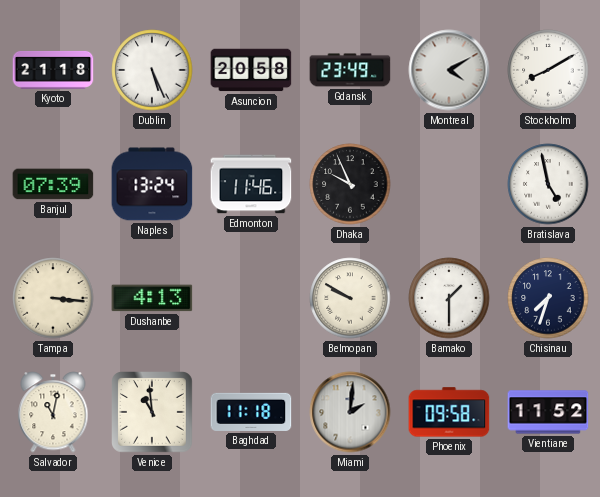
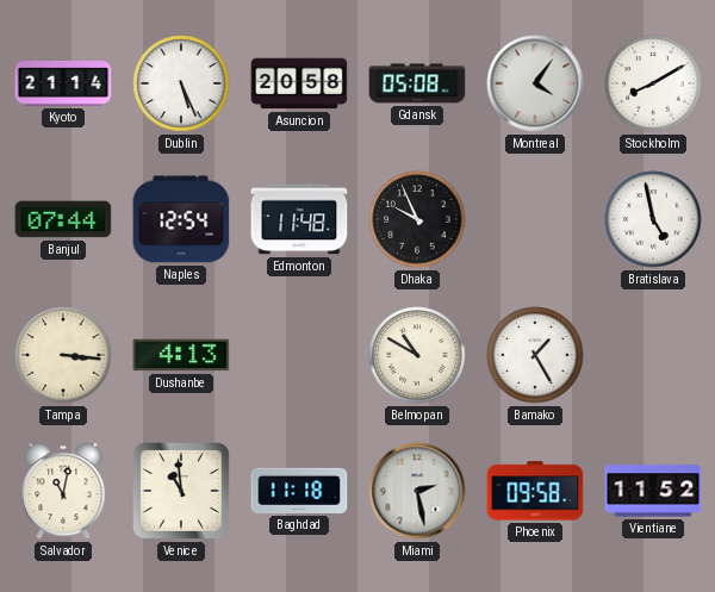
Kyoto: 21:18 -> 21:14 (63, 83)
Gdansk: 23:49 -> 05:08 (417, 83)
Montreal: 4:10 -> 4:06 (535, 83)
Banjul: 07:39 -> 07:44 (63, 219)
Naples: 13:24 -> 12:54 (181, 219)
Edmonton: 11:46 -> 11:48 (299, 219)
Belmopan: 9:50 -> 10:50 (417, 355)
Bamako: 1:30 -> 1:25 (535, 355)
Chisinau: 7:33 -> none (548, 298)
Miami: 2:01 -> 2:28 (417, 491)
